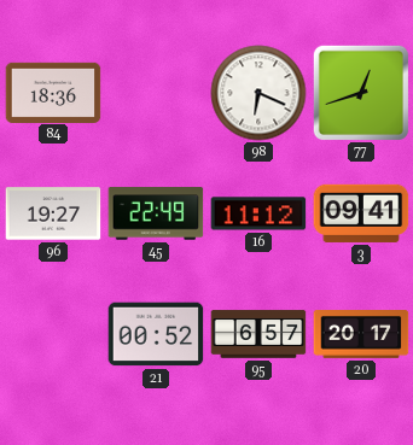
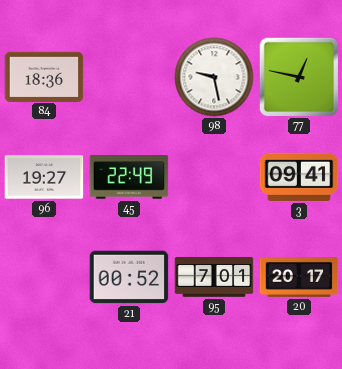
98: 6:19 -> 9:28 (214, 77)
77: 12:42 -> 12:47 (299, 77)
16: 11:12 -> none (258, 213)
95: 6:57 -> 7:01 (214, 277)
